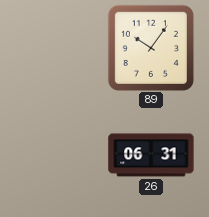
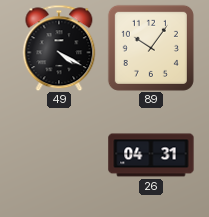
49: none -> 4:20 (59, 48)
26: 06:31 -> 04:31 (151, 155)
